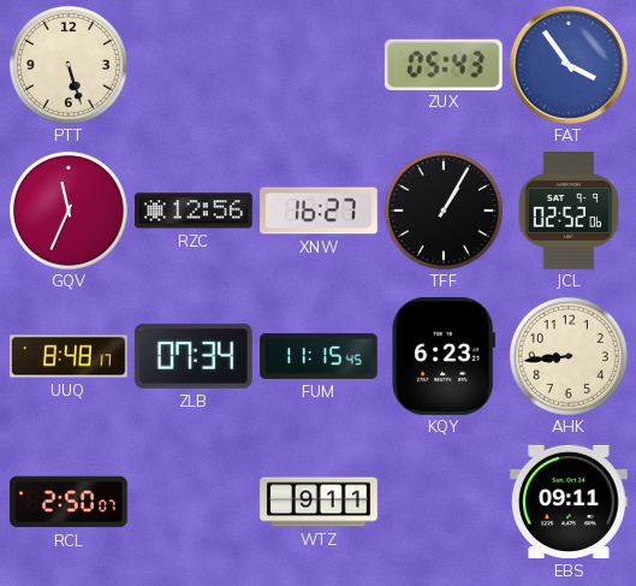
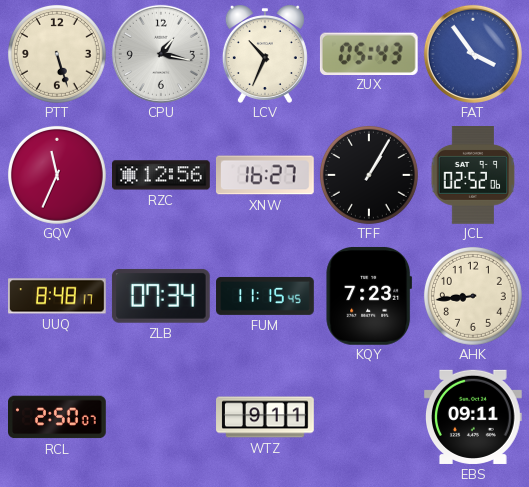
CPU: none -> 1:17 (161, 54)
LCV: none -> 10:34 (265, 54)
KQY: 6:23 -> 7:23 (369, 296)
